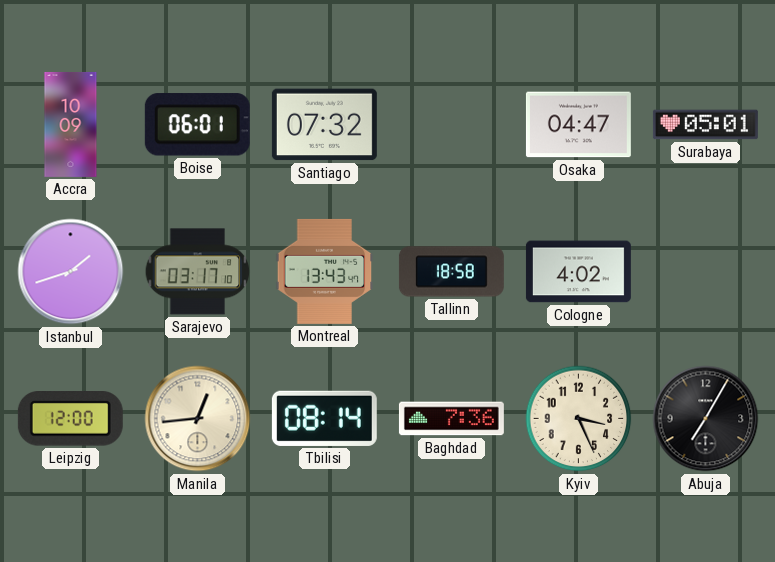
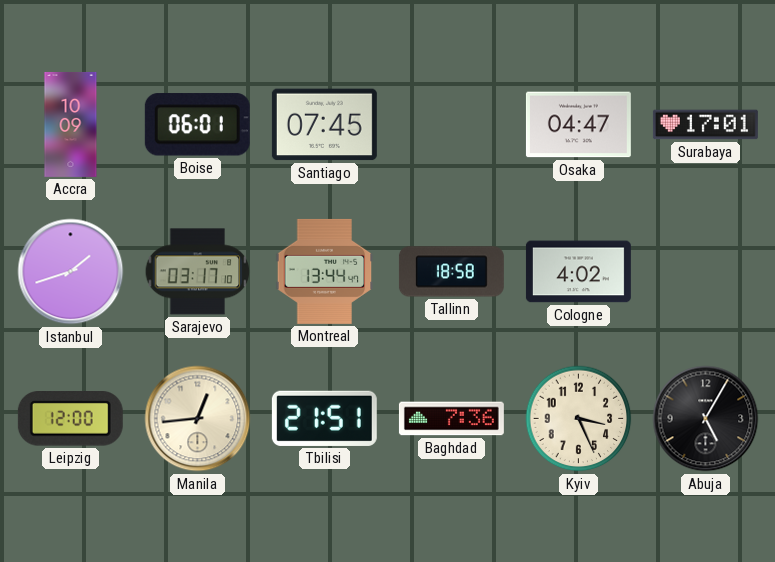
Santiago: 07:32 -> 07:45 (324, 125)
Surabaya: 05:01 -> 17:01 (705, 125)
Montreal: 13:43 -> 13:44 (325, 271)
Tbilisi: 08:14 -> 21:51 (324, 418)
Abuja: 7:05 -> 5:05 (706, 419)
